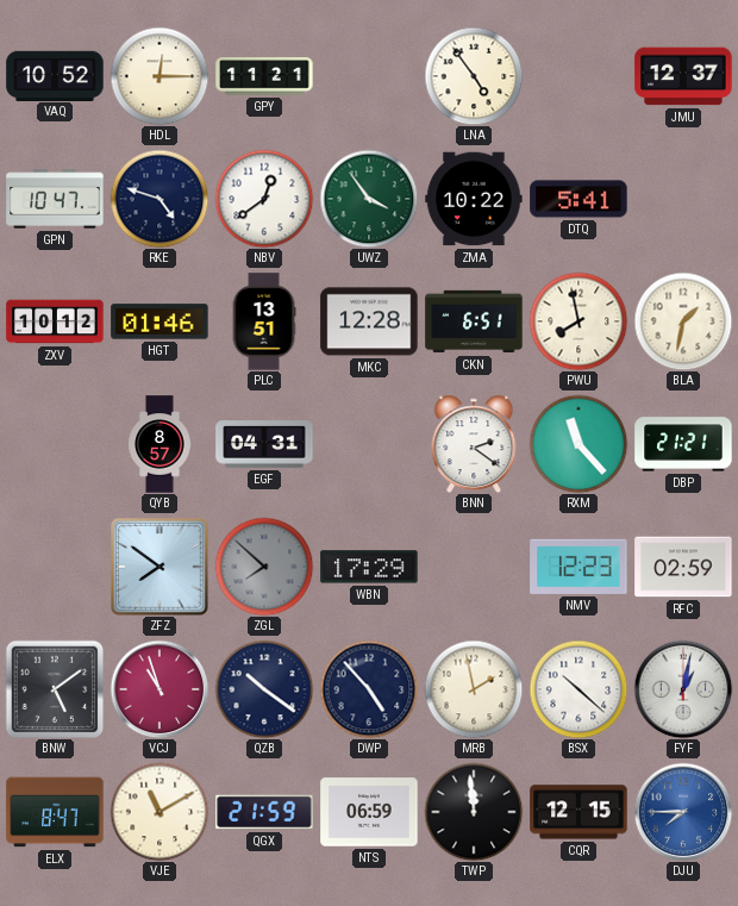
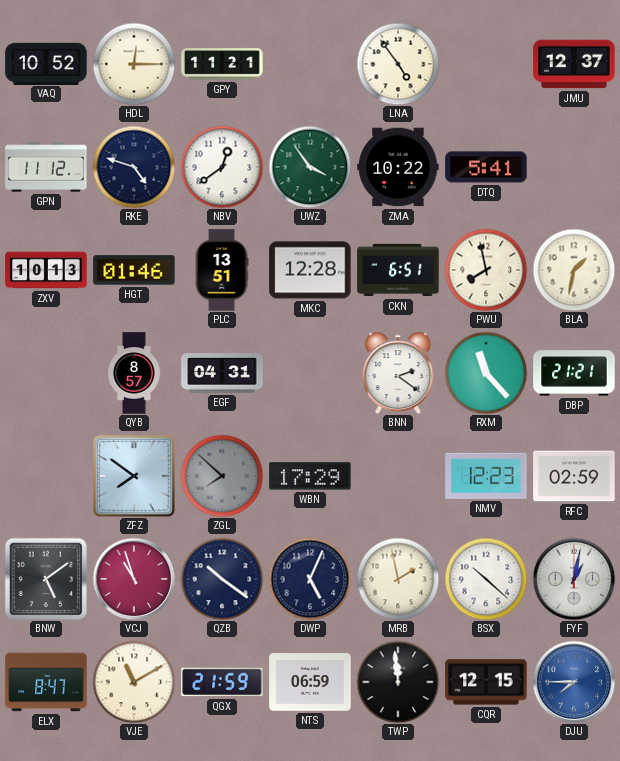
GPN: 10:47 -> 11:12 (46, 167)
ZXV: 10:12 -> 10:13 (46, 270)
DWP: 4:53 -> 5:04 (310, 579)
